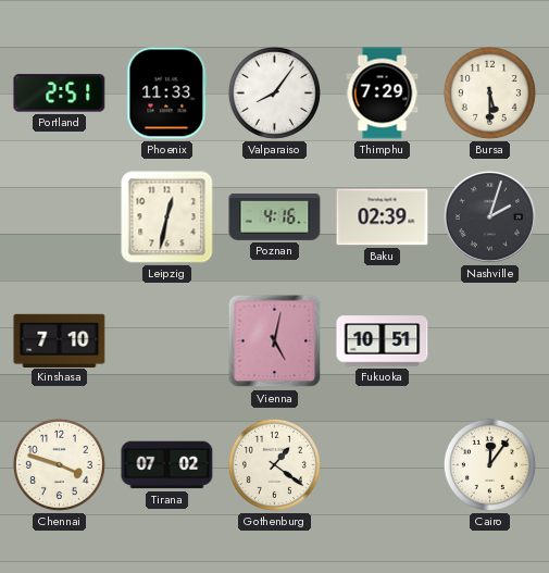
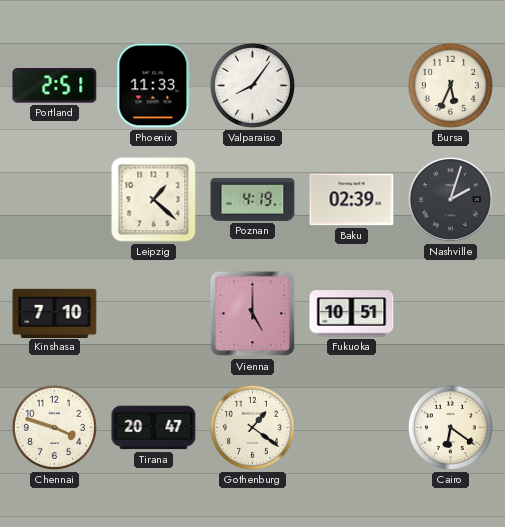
Thimphu: 7:29 -> none (383, 94)
Bursa: 5:30 -> 5:34 (450, 85)
Leipzig: 12:32 -> 1:22 (154, 200)
Poznan: 4:16 -> 4:19 (253, 199)
Vienna: 5:02 -> 5:00 (253, 314)
Tirana: 07:02 -> 20:47 (154, 428)
Cairo: 12:06 -> 6:21 (450, 427)
